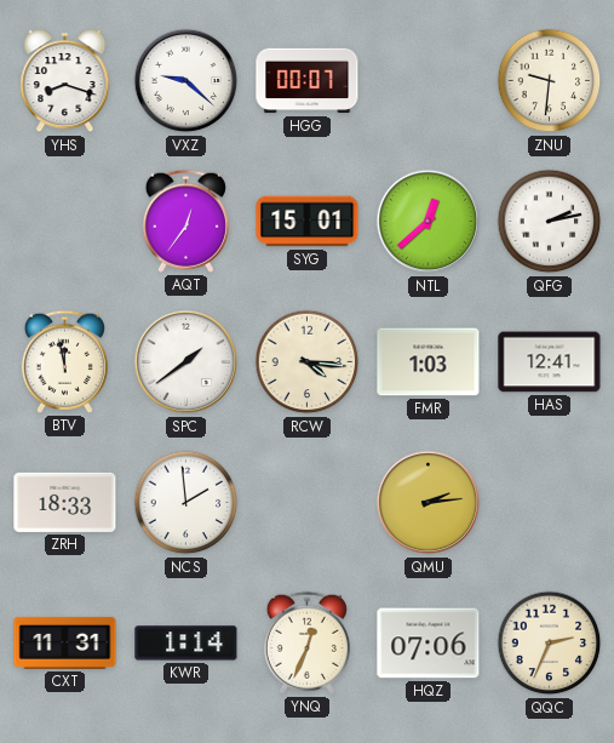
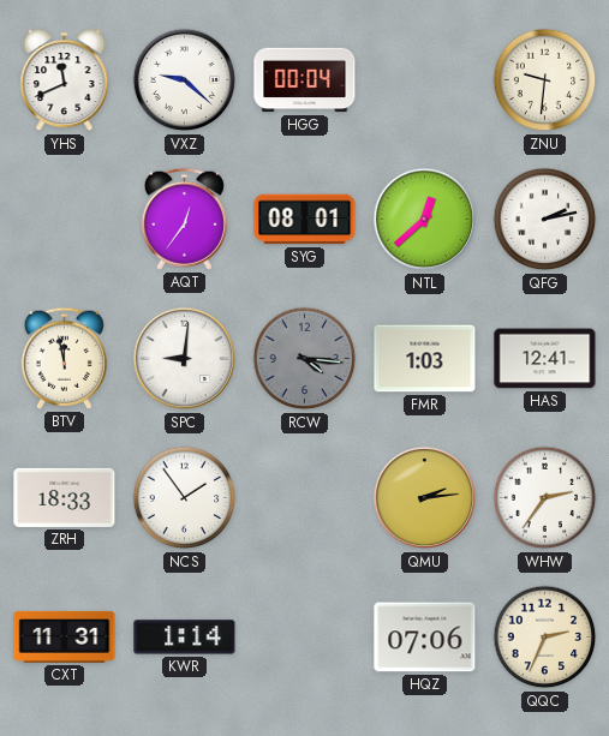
YHS: 8:18 -> 11:41 (65, 82)
HGG: 00:07 -> 00:04 (305, 80)
SYG: 15:01 -> 08:01 (305, 220)
SPC: 1:39 -> 9:01 (185, 359)
RCW dial: cream -> grey (305, 359)
NCS: 1:59 -> 1:54 (185, 498)
WHW: none -> 2:36 (545, 498)
YNQ: 12:34 -> none (306, 642)
